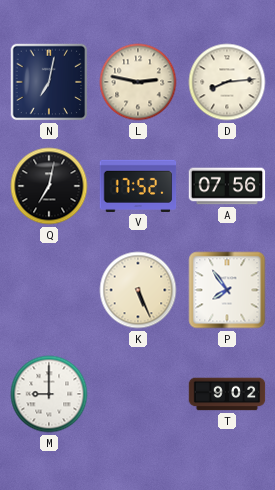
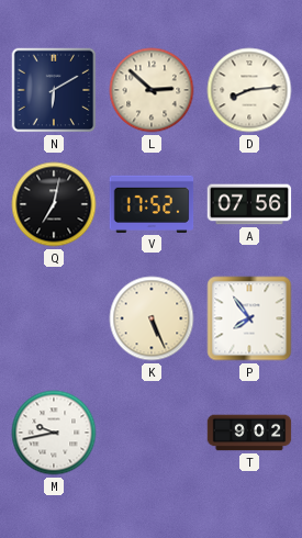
N: 7:02 -> 6:10 (54, 90)
L: 2:47 -> 2:52 (152, 90)
M: 9:00 -> 9:43 (54, 433)
